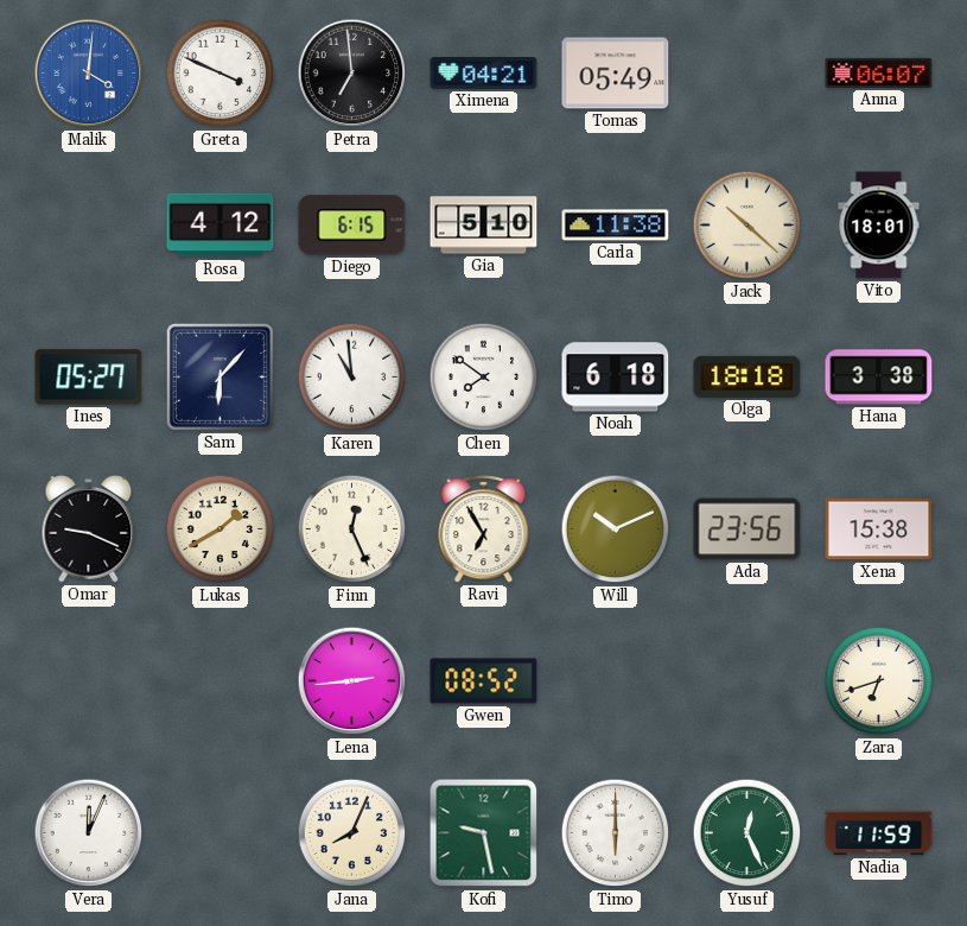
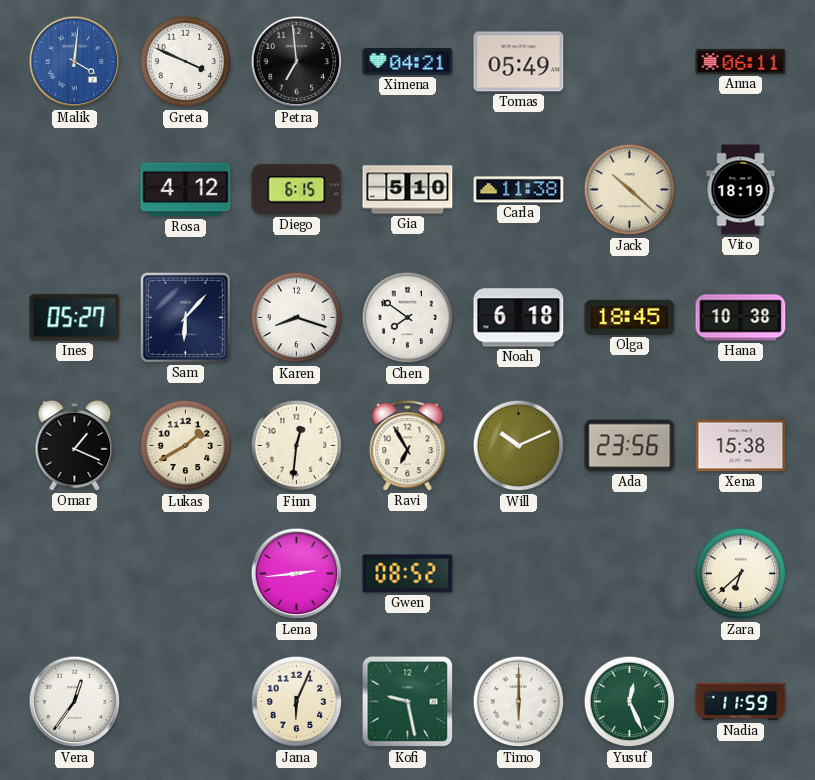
Anna: 06:07 -> 06:11 (741, 61)
Vito: 18:01 -> 18:19 (741, 190)
Karen: 10:59 -> 8:18 (297, 318)
Olga: 18:18 -> 18:45 (630, 317)
Hana: 3:38 -> 10:38 (741, 318)
Omar: 9:19 -> 1:19 (75, 446)
Finn: 12:26 -> 12:31 (297, 446)
Zara: 6:42 -> 6:38 (741, 574)
Vera: 12:04 -> 12:36 (75, 702)
Jana: 8:04 -> 6:04 (297, 702)
